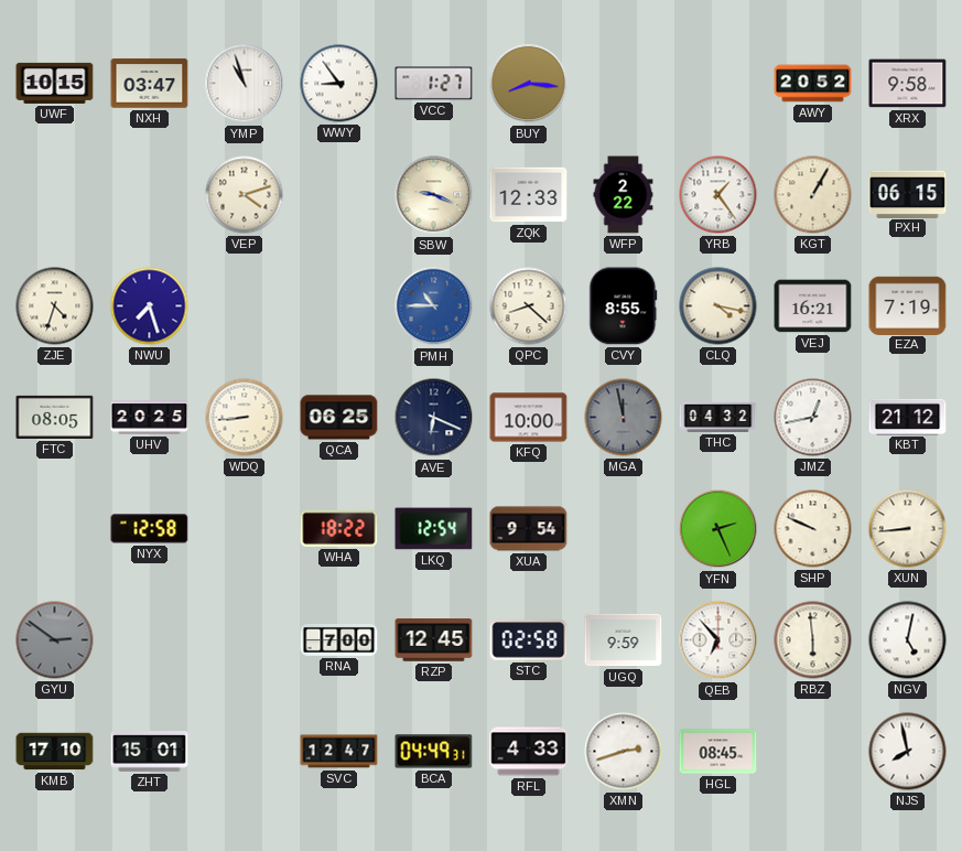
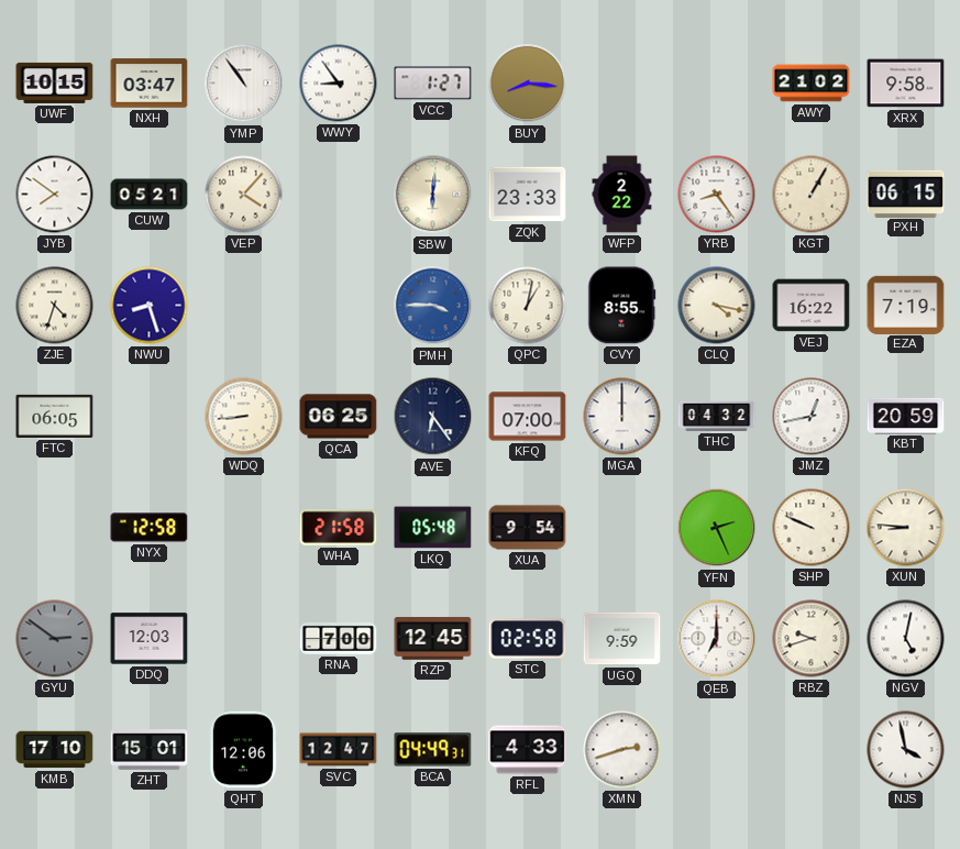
YMP: 10:57 -> 10:54 (244, 84)
AWY: 20:52 -> 21:02 (812, 84)
JYB: none -> 7:51 (55, 195)
CUW: none -> 05:21 (150, 195)
VEP: 4:12 -> 4:07 (244, 195)
SBW: 9:19 -> 6:01 (433, 195)
ZQK: 12:33 -> 23:33 (528, 195)
YRB: 1:24 -> 8:24 (717, 195)
NWU: 7:27 -> 8:27 (150, 306)
PMH: 10:45 -> 3:45 (433, 306)
QPC: 8:22 -> 1:02 (528, 306)
VEJ: 16:21 -> 16:22 (812, 306)
FTC: 08:05 -> 06:05 (55, 416)
UHV: 20:25 -> none (150, 418)
AVE: 6:19 -> 6:24 (433, 417)
KFQ: 10:00 -> 07:00 (528, 417)
MGA: 11:58 -> 12:00 (622, 417)
MGA dial: grey -> white (622, 417)
KBT: 21:12 -> 20:59 (906, 416)
WHA: 18:22 -> 21:58 (339, 527)
LKQ: 12:54 -> 05:48 (433, 528)
XUN: 8:44 -> 8:46 (906, 528)
DDQ: none -> 12:03 (150, 639)
QEB: 6:53 -> 7:00 (717, 639)
RBZ: 5:59 -> 9:42 (812, 639)
QHT: none -> 12:06 (243, 750)
HGL: 08:45 -> none (718, 752)
NJS: 7:58 -> 3:58 (906, 750)
